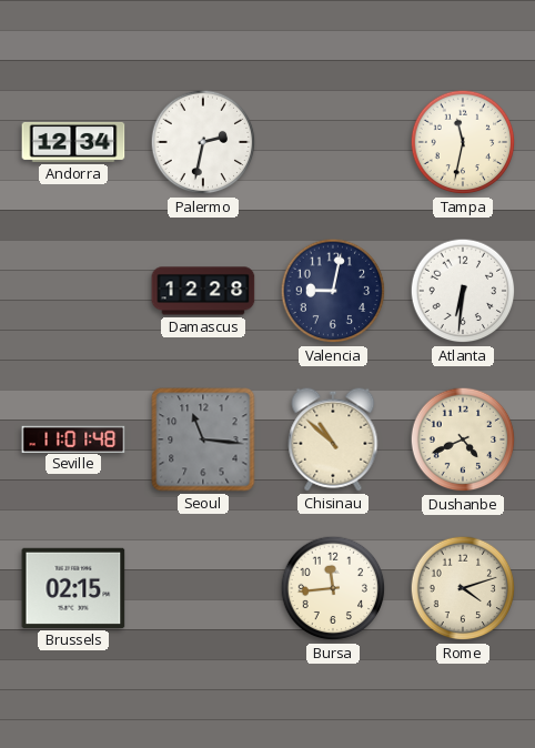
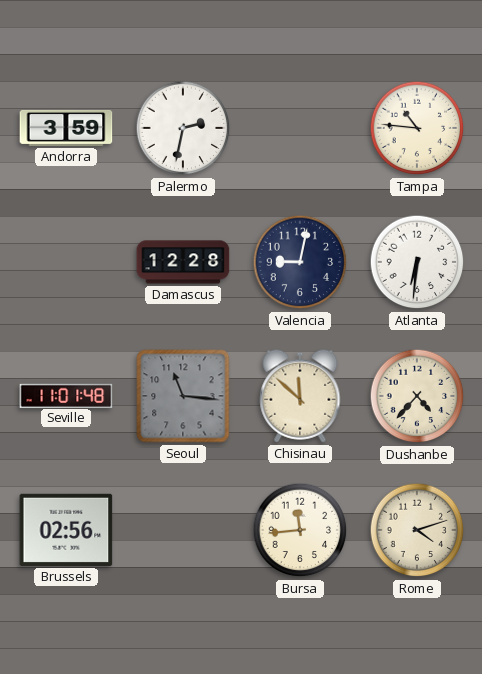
Andorra: 12:34 -> 3:59 (66, 128)
Tampa: 11:32 -> 10:46 (417, 128)
Chisinau: 10:52 -> 11:52 (300, 396)
Dushanbe: 4:41 -> 4:37 (417, 396)
Brussels: 02:15 -> 02:56 (66, 530)
